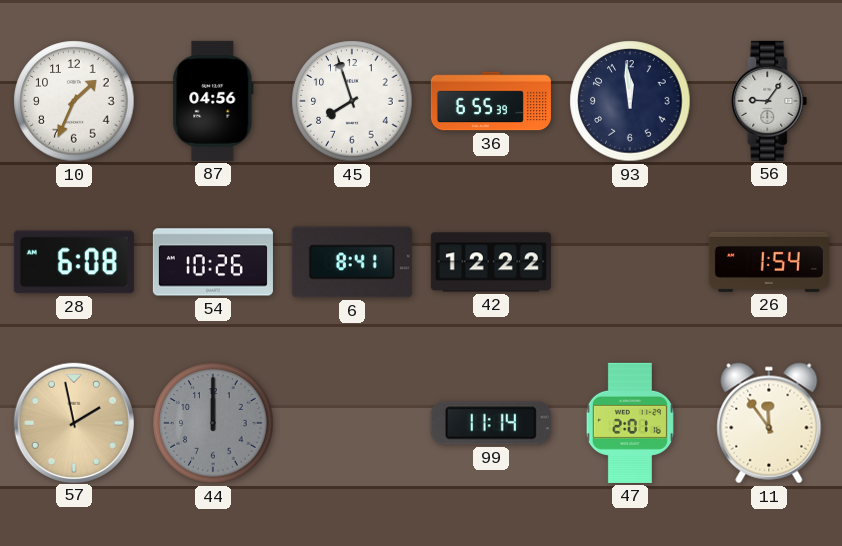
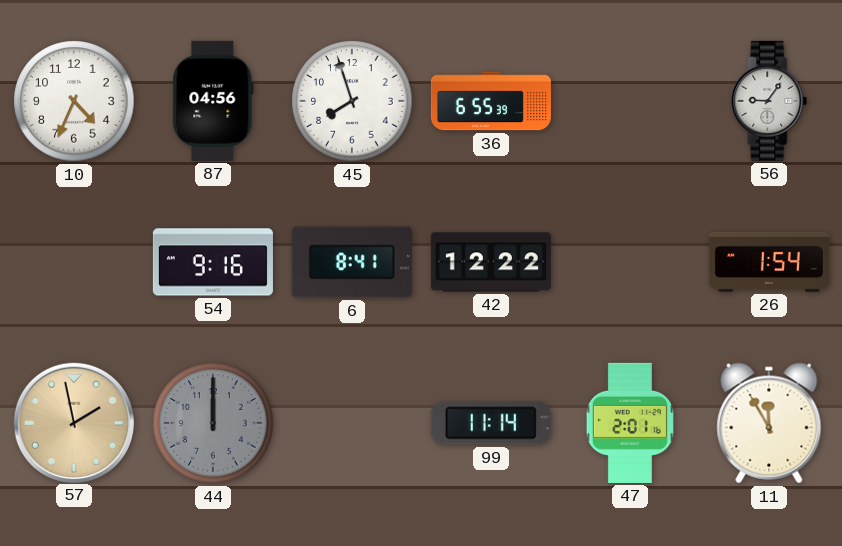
10: 1:34 -> 4:34 (74, 101)
93: 11:59 -> none (630, 101)
28: 6:08 -> none (74, 262)
54: 10:26 -> 9:16 (213, 262)
11: 11:54 -> 11:55 (769, 423)
